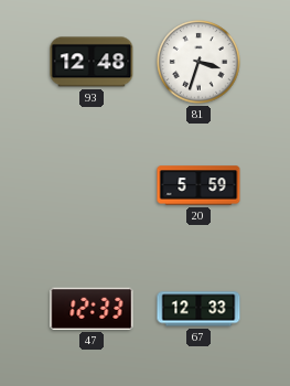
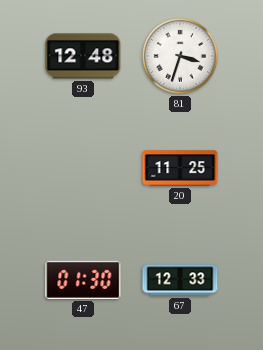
20: 5:59 -> 11:25 (180, 168)
47: 12:33 -> 01:30 (83, 280)
